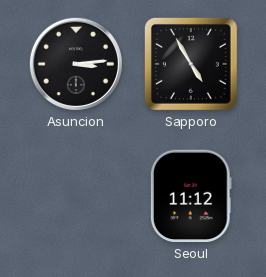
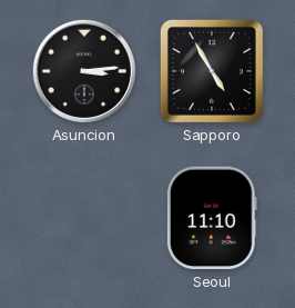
Seoul: 11:12 -> 11:10 (212, 218)
